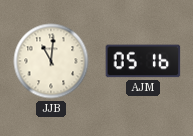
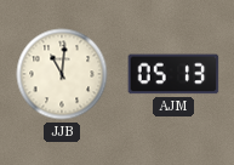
AJM: 05:16 -> 05:13 (173, 74)
